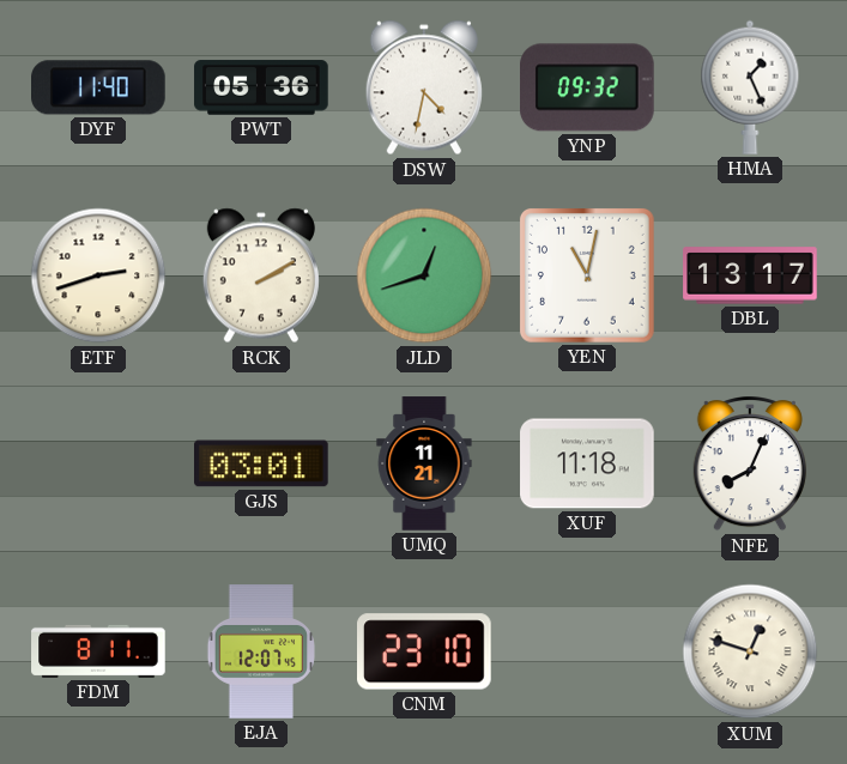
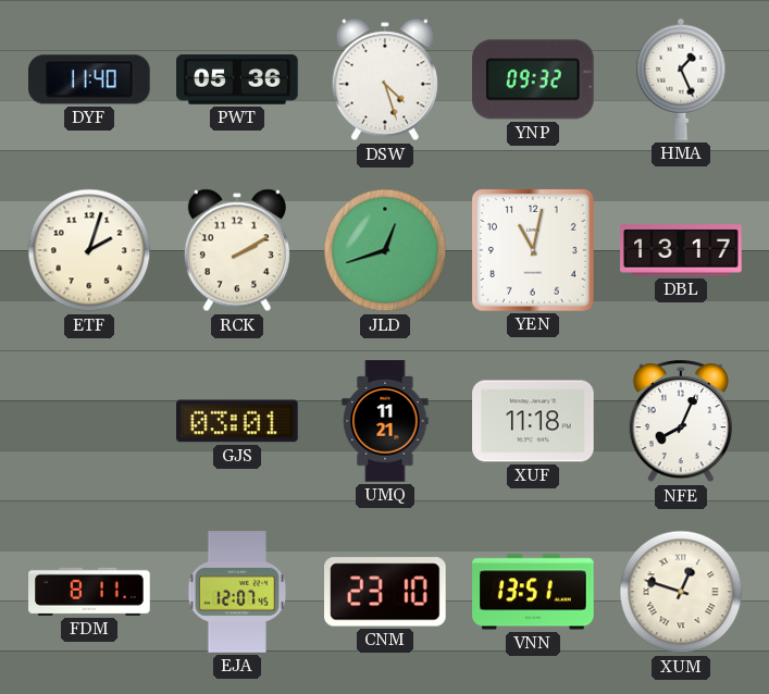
DSW: 4:32 -> 4:27 (385, 79)
ETF: 2:42 -> 2:03 (89, 250)
VNN: none -> 13:51 (533, 592)
